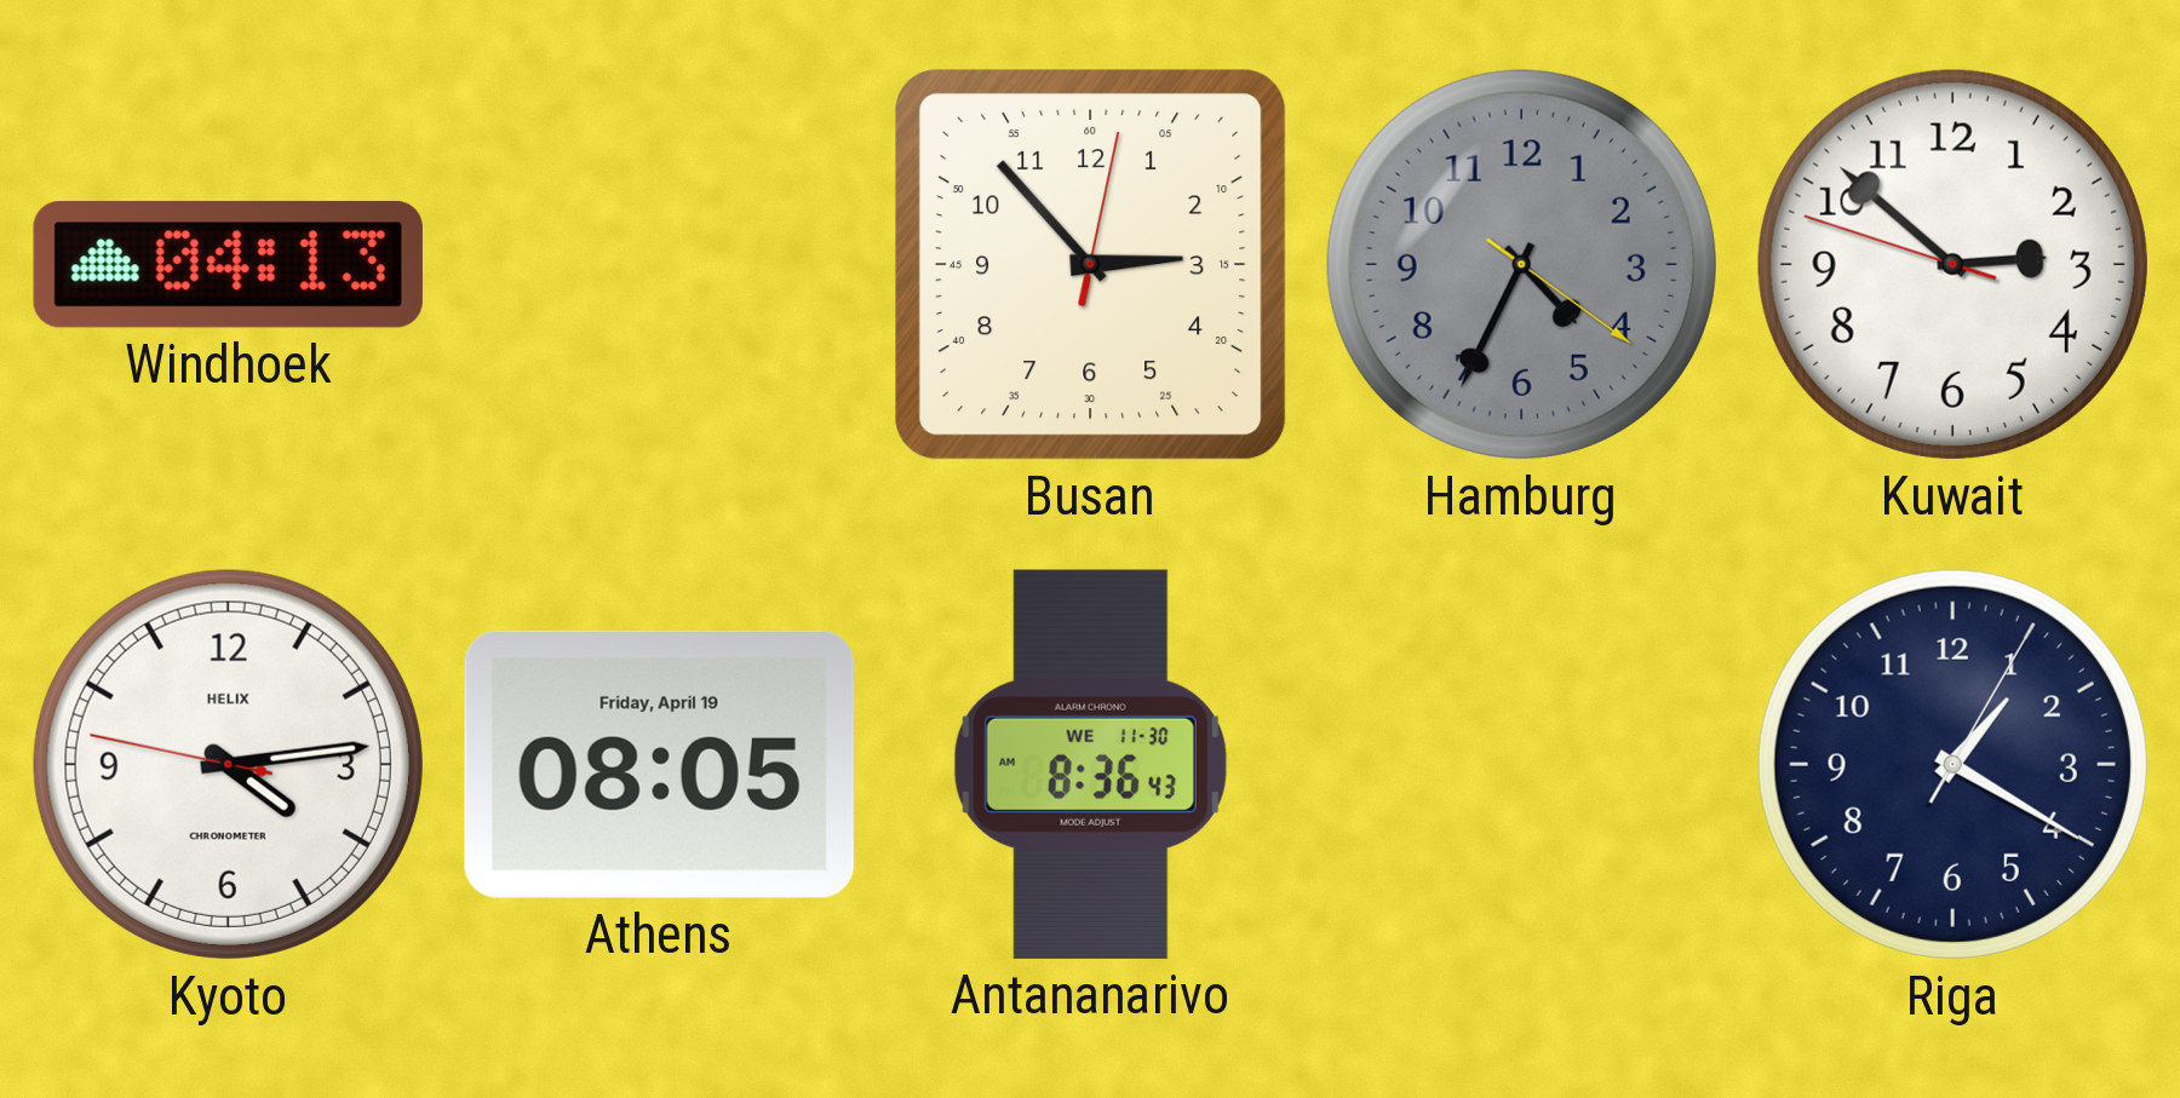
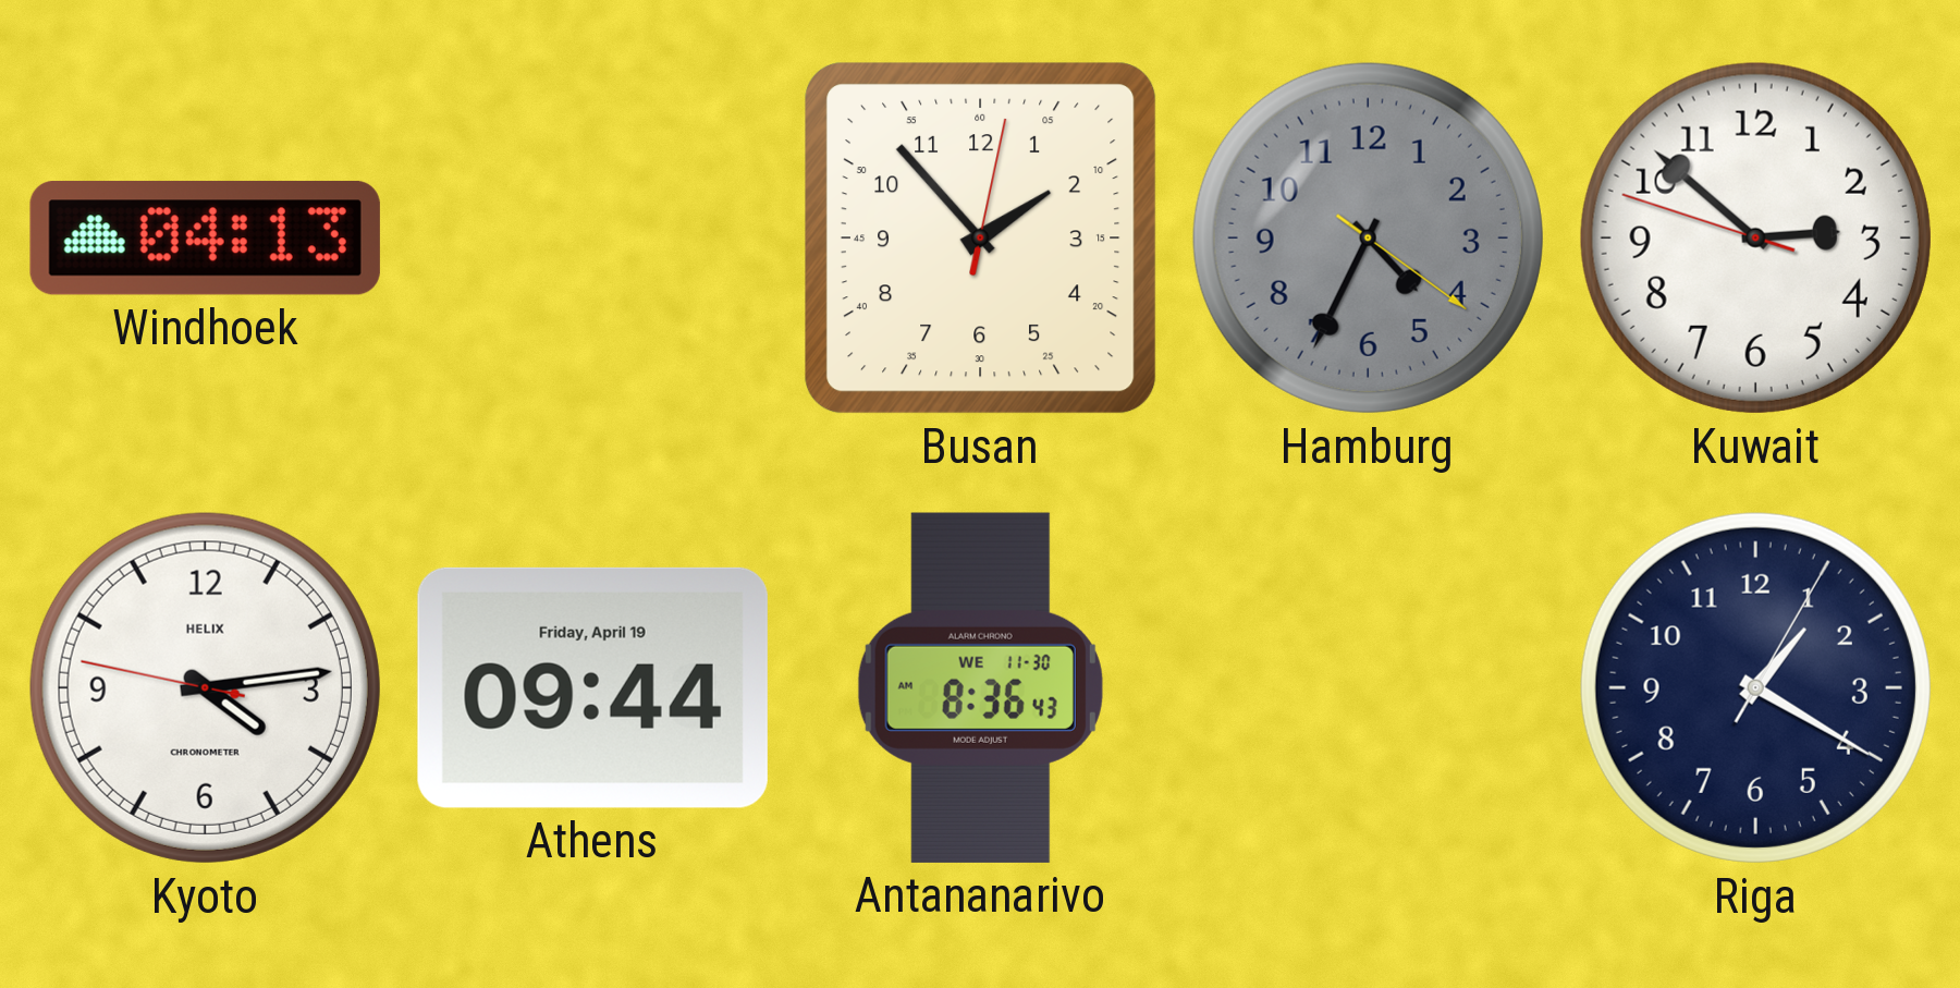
Busan: 2:53 -> 1:53 (980, 237)
Athens: 08:05 -> 09:44 (592, 687)
